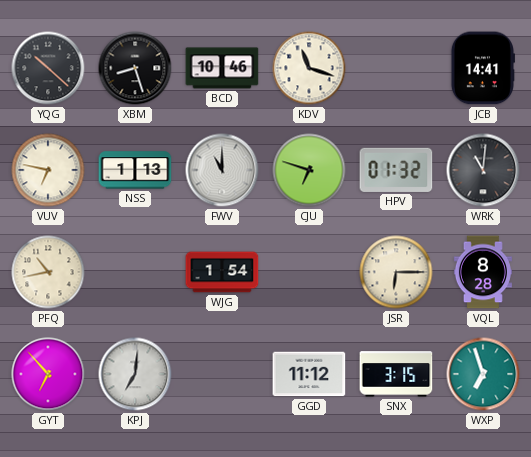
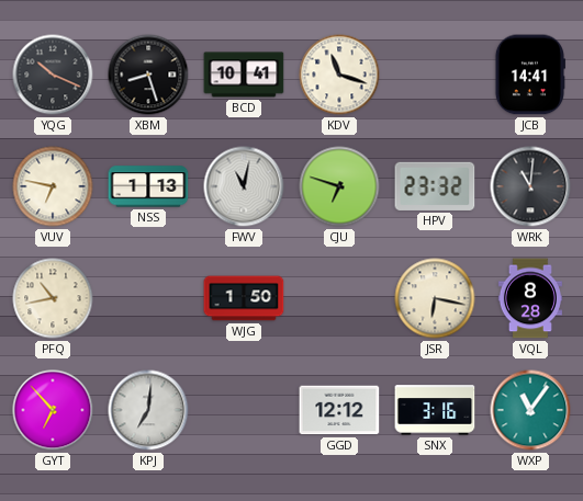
YQG: 10:22 -> 10:19 (53, 75)
BCD: 10:46 -> 10:41 (244, 75)
FWV: 11:00 -> 11:02 (244, 186)
HPV: 01:32 -> 23:32 (435, 186)
WJG: 1:54 -> 1:50 (244, 298)
JSR: 6:15 -> 6:17 (435, 298)
GGD: 11:12 -> 12:12 (339, 410)
SNX: 3:15 -> 3:16 (435, 410)
WXP: 6:57 -> 11:06 (530, 410)
